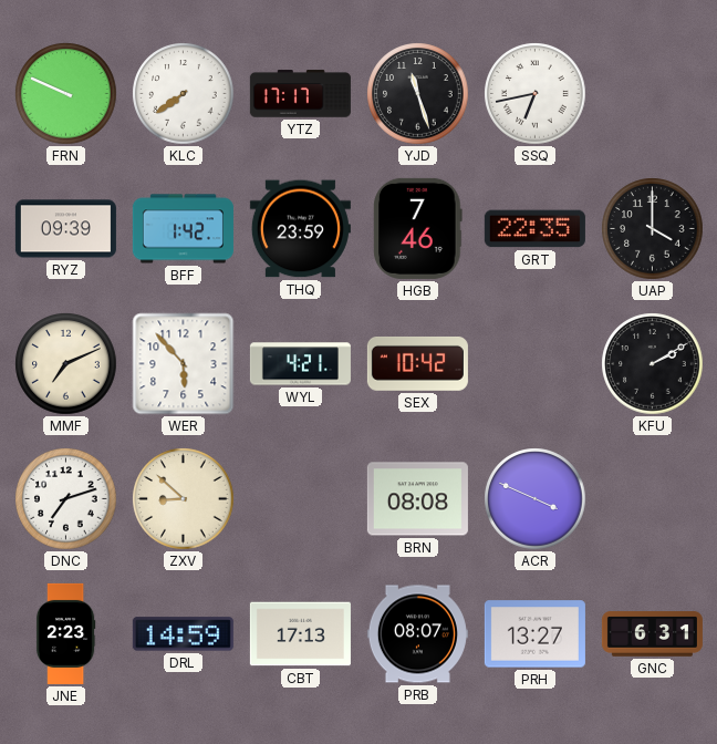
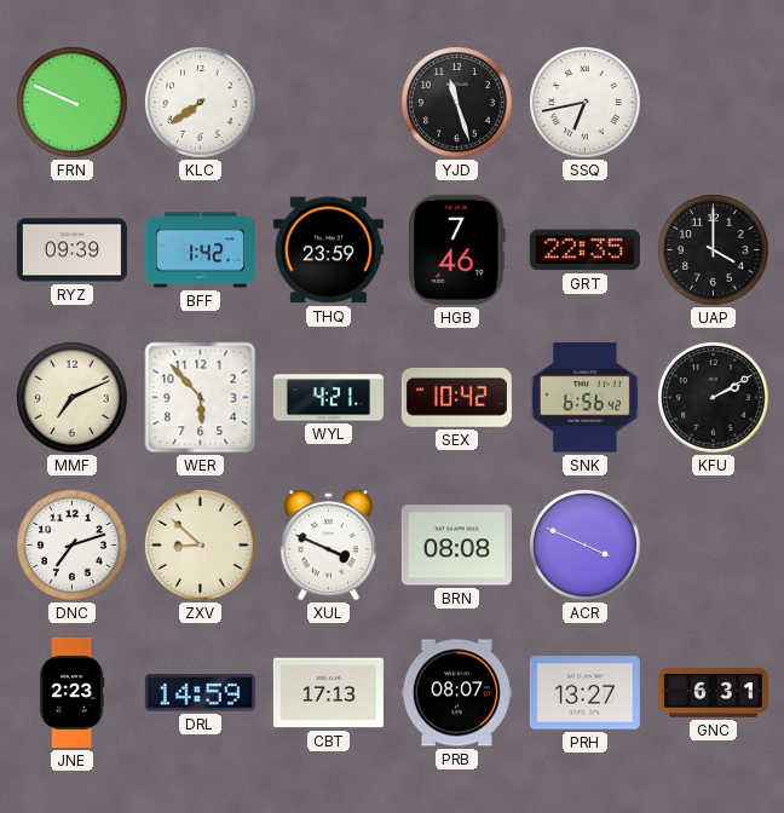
YTZ: 17:17 -> none (300, 94)
SNK: none -> 6:56 (584, 398)
XUL: none -> 3:49 (328, 546)
